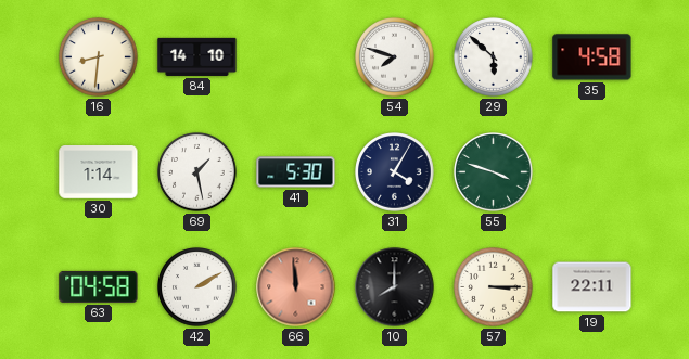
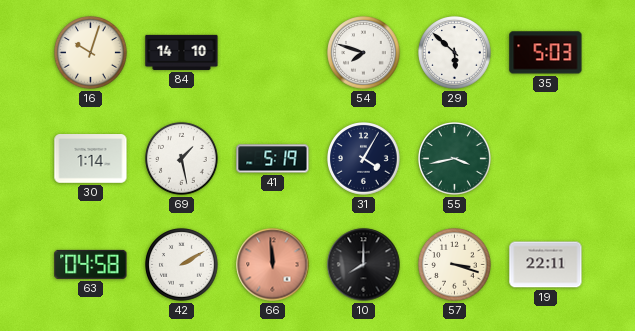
16: 8:31 -> 10:03 (91, 53)
35: 4:58 -> 5:03 (546, 53)
41: 5:30 -> 5:19 (273, 159)
55: 3:48 -> 3:43 (455, 159)
57: 3:15 -> 3:18 (455, 265)
